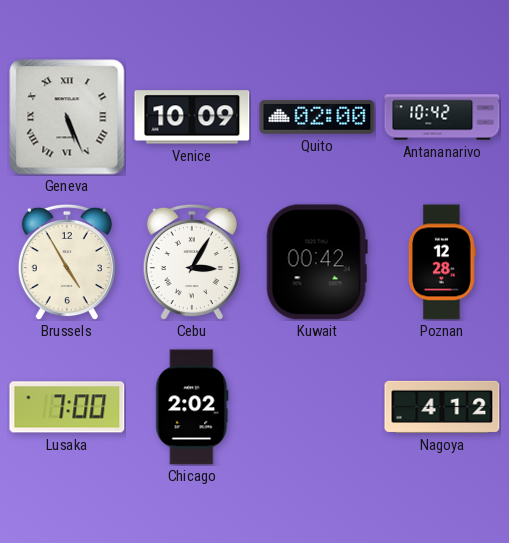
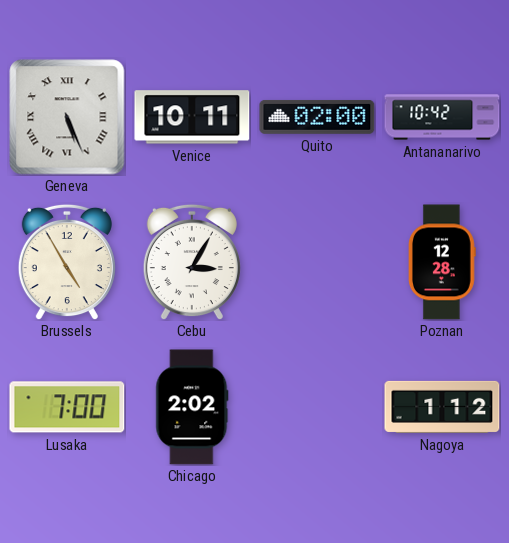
Venice: 10:09 -> 10:11 (192, 117)
Kuwait: 00:42 -> none (317, 262)
Nagoya: 4:12 -> 1:12 (442, 407)
